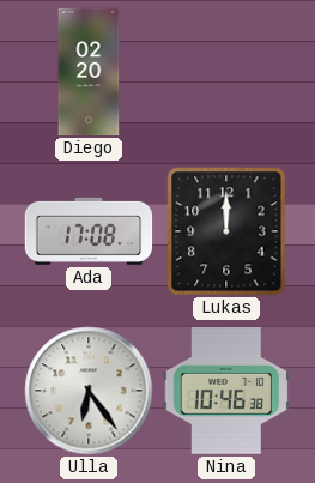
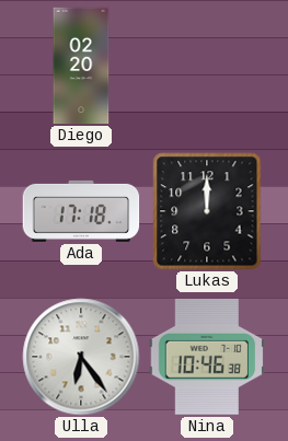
Ada: 17:08 -> 17:18 (81, 211)
